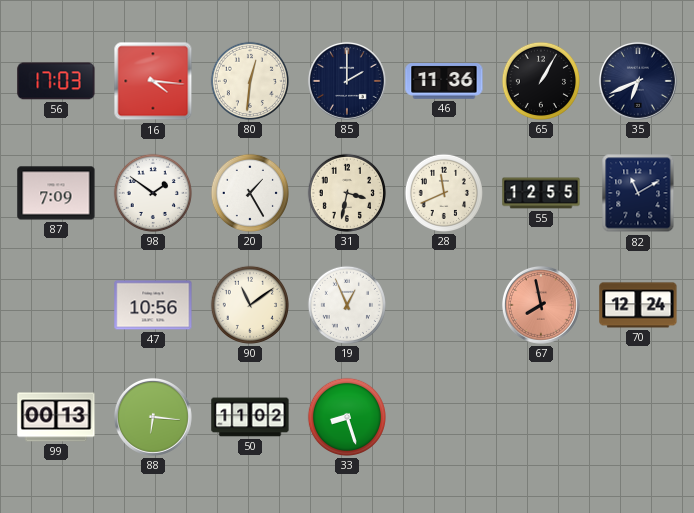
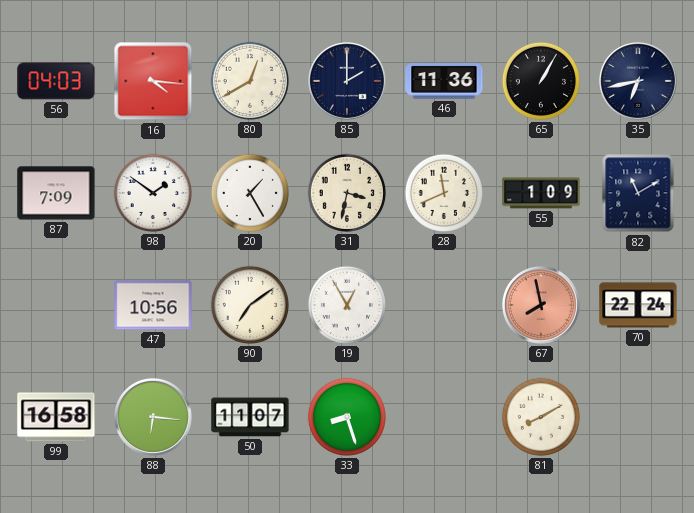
56: 17:03 -> 04:03 (56, 81)
80: 12:31 -> 12:40 (250, 81)
35: 6:41 -> 6:43 (638, 81)
55: 12:55 -> 1:09 (541, 193)
90: 11:09 -> 7:09 (250, 305)
19: 12:56 -> 12:55 (347, 305)
70: 12:24 -> 22:24 (638, 305)
99: 00:13 -> 16:58 (56, 417)
50: 11:02 -> 11:07 (250, 417)
81: none -> 8:10 (541, 417)
